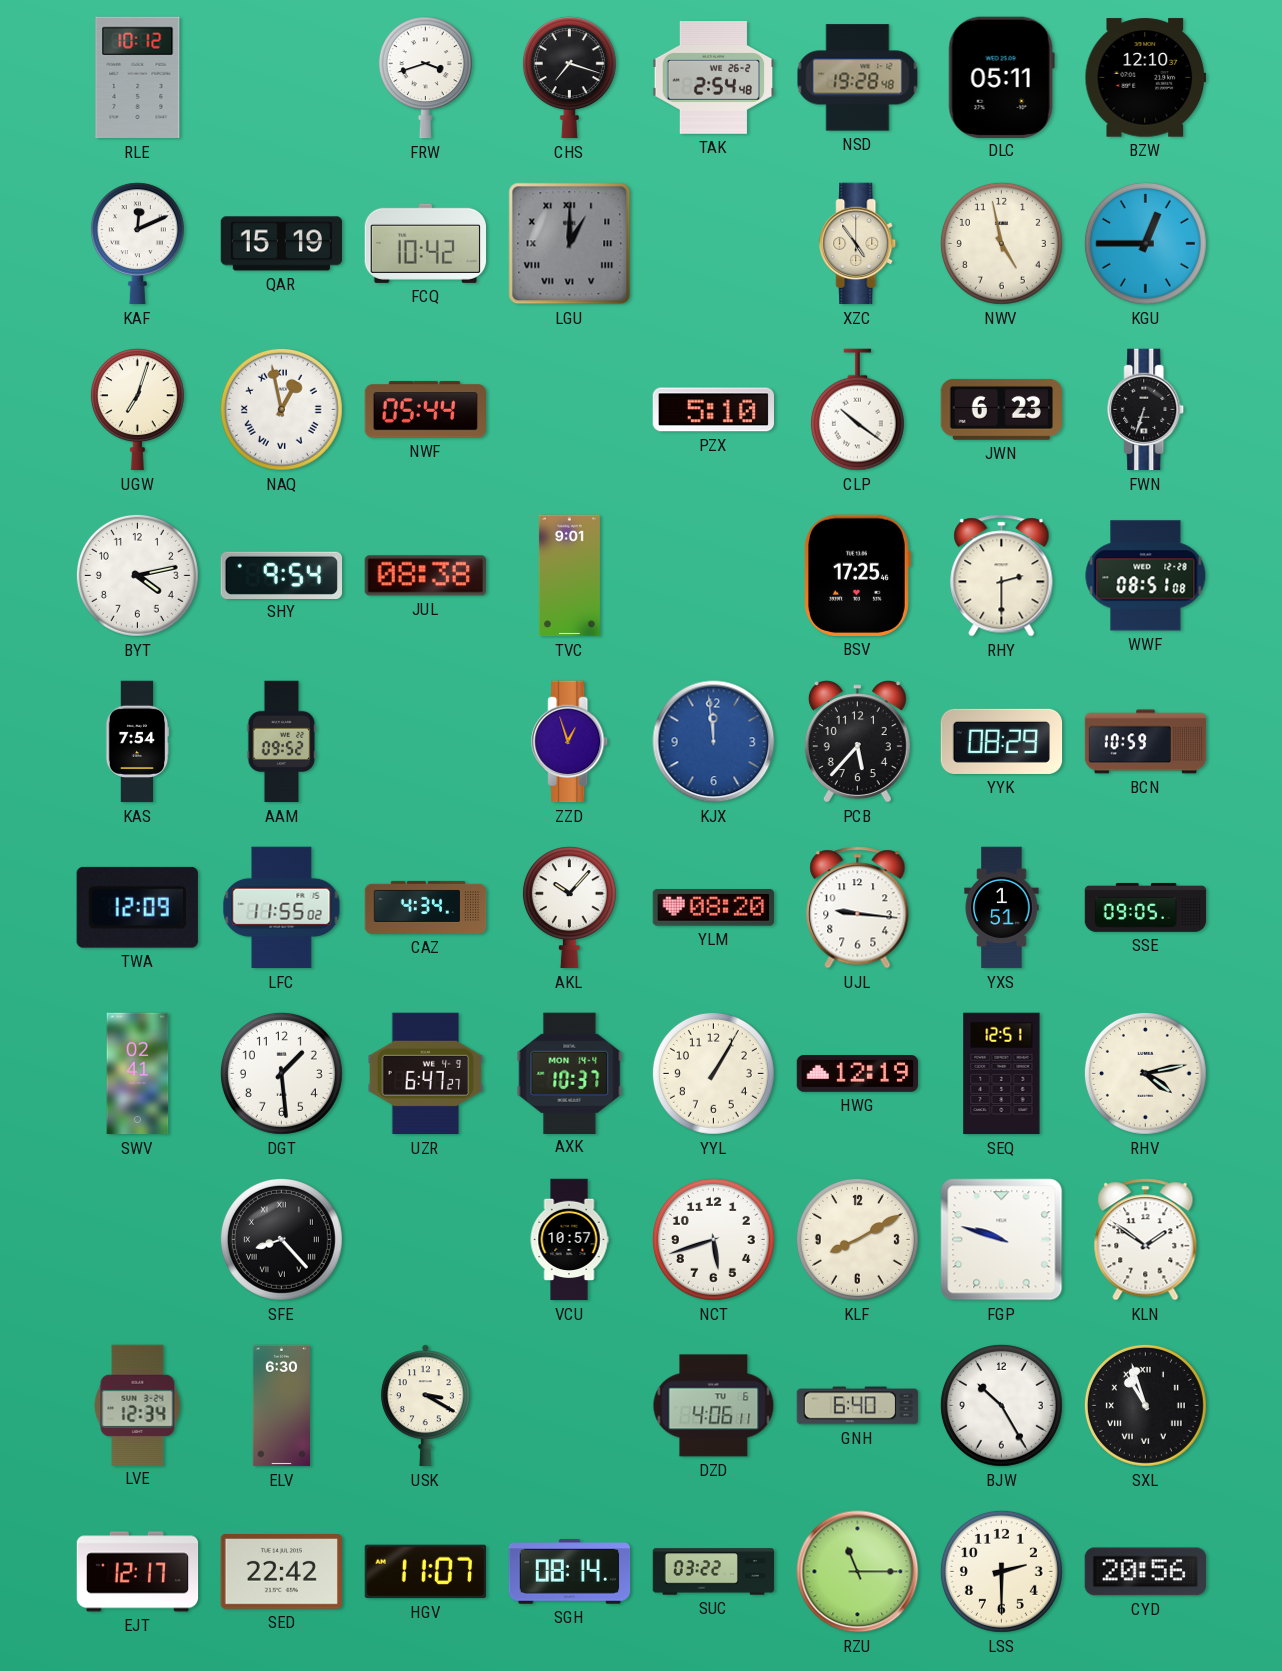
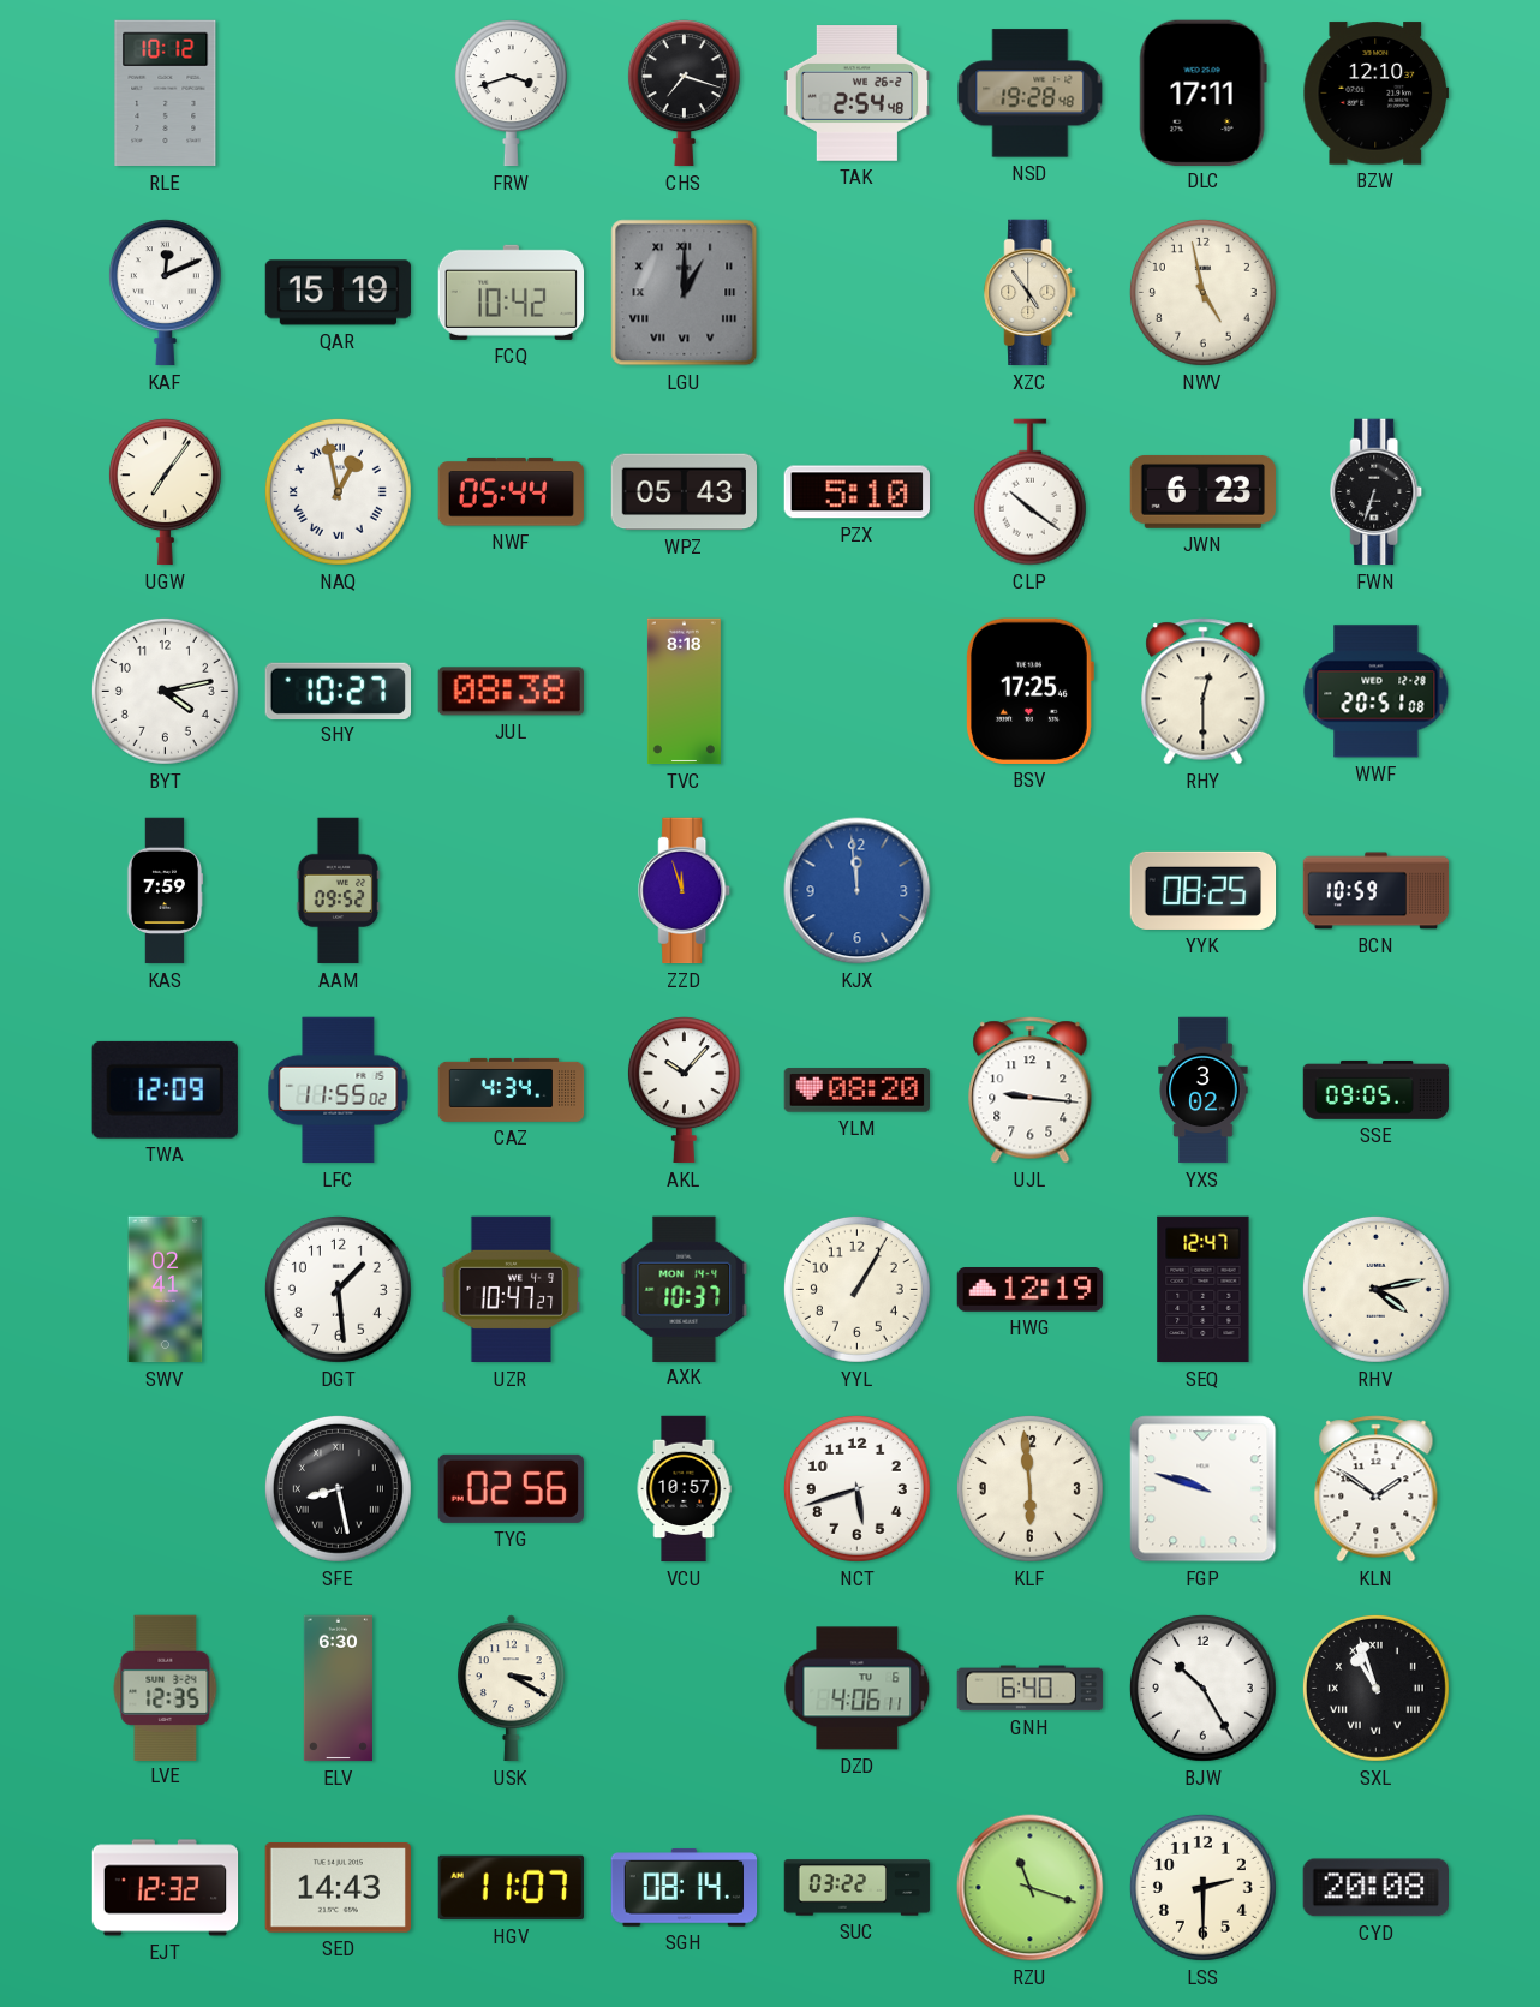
DLC: 05:11 -> 17:11 (1202, 92)
KGU: 12:45 -> none (1145, 243)
UGW: 7:03 -> 7:06 (165, 492)
WPZ: none -> 05:43 (685, 492)
SHY: 9:54 -> 10:27 (338, 691)
TVC: 9:01 -> 8:18 (684, 692)
RHY: 2:30 -> 12:30 (1204, 692)
WWF: 08:51 -> 20:51 (1377, 692)
KAS: 7:54 -> 7:59 (165, 891)
ZZD: 12:57 -> 11:57 (685, 891)
PCB: 5:37 -> none (857, 742)
YYK: 08:29 -> 08:25 (1204, 890)
YXS: 1:51 -> 3:02 (1204, 1091)
UZR: 6:47 -> 10:47 (512, 1290)
SEQ: 12:51 -> 12:47 (1204, 1290)
SFE: 8:23 -> 8:28 (338, 1488)
TYG: none -> 02:56 (511, 1488)
KLF: 8:10 -> 5:59 (1029, 1488)
LVE: 12:34 -> 12:35 (166, 1688)
EJT: 12:17 -> 12:32 (166, 1888)
SED: 22:42 -> 14:43 (338, 1888)
RZU: 11:15 -> 11:18 (1031, 1888)
CYD: 20:56 -> 20:08 (1375, 1888)
